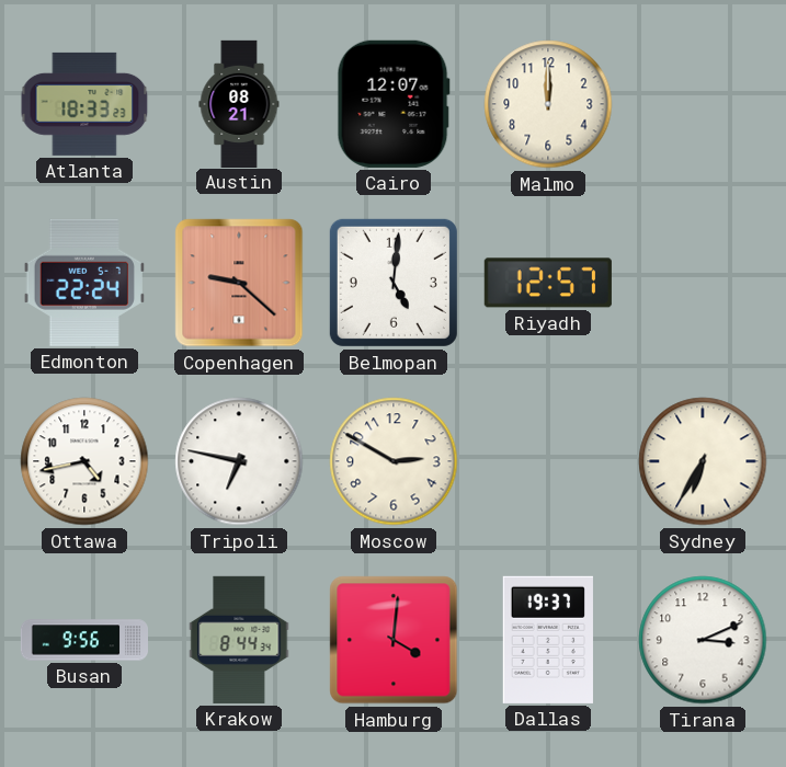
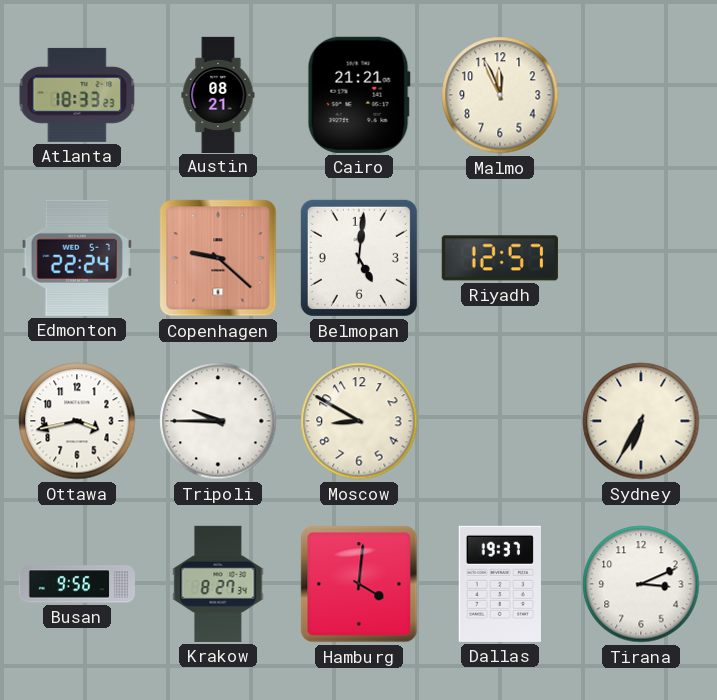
Cairo: 12:07 -> 21:21 (359, 95)
Malmo: 12:00 -> 11:56 (500, 95)
Ottawa: 4:43 -> 3:43 (77, 421)
Tripoli: 6:47 -> 9:45 (218, 421)
Moscow: 2:50 -> 8:50 (359, 421)
Krakow: 8:44 -> 8:27 (218, 584)
